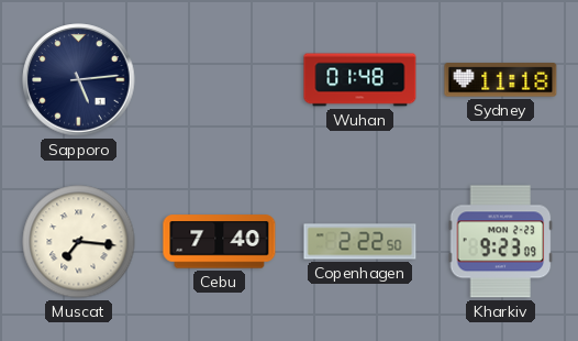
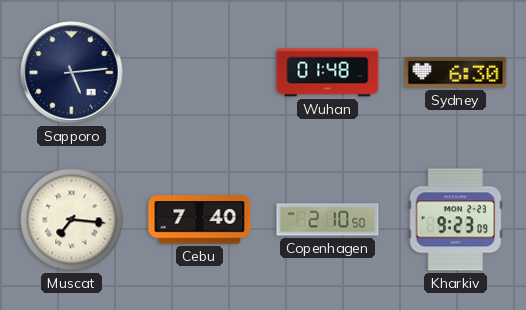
Sydney: 11:18 -> 6:30 (456, 73)
Copenhagen: 2:22 -> 2:10 (328, 220)
